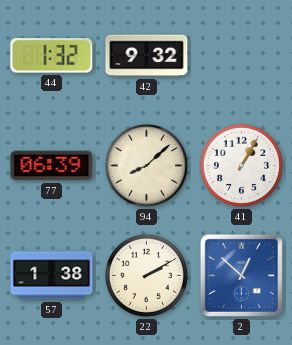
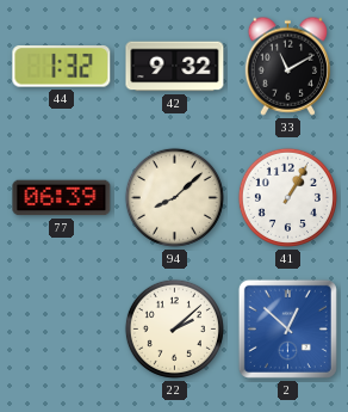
33: none -> 11:10 (287, 66)
57: 1:38 -> none (52, 276)
22: 2:10 -> 2:08 (174, 328)
